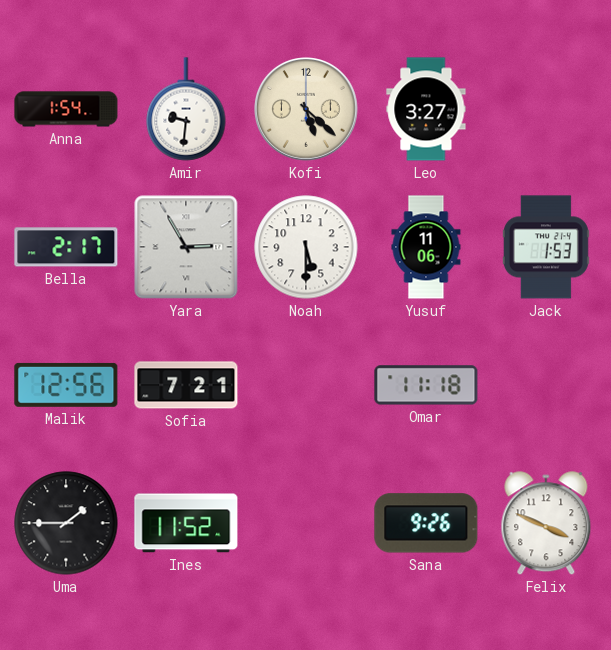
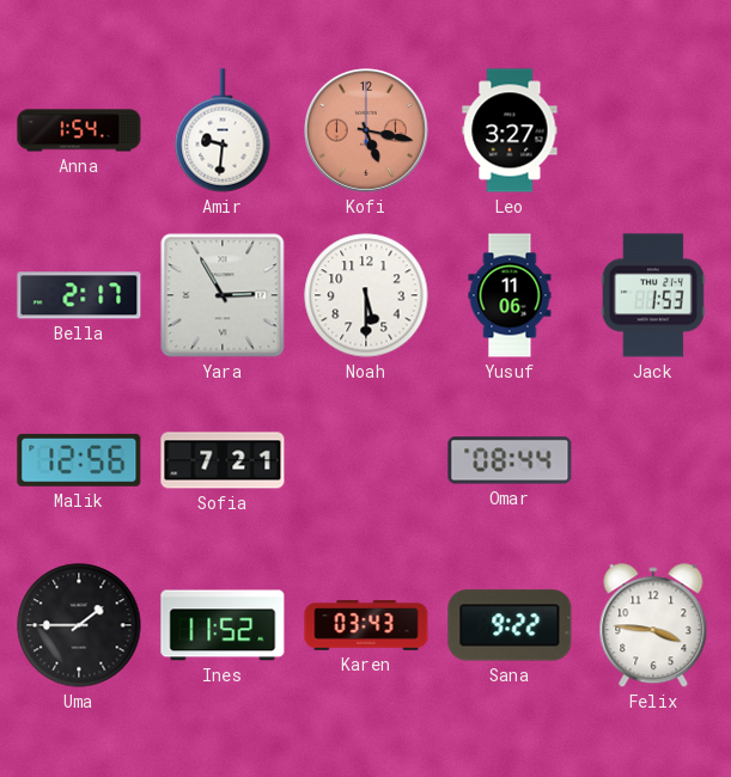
Kofi: 5:22 -> 5:17 (367, 131)
Kofi dial: cream -> salmon (367, 131)
Omar: 11:18 -> 08:44 (510, 460)
Karen: none -> 03:43 (366, 625)
Sana: 9:26 -> 9:22 (510, 625)
Felix: 3:49 -> 3:46 (653, 626)
